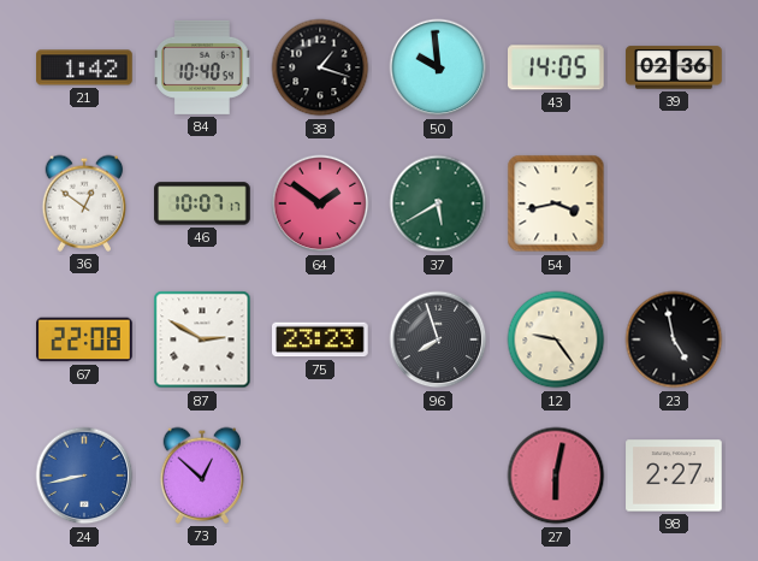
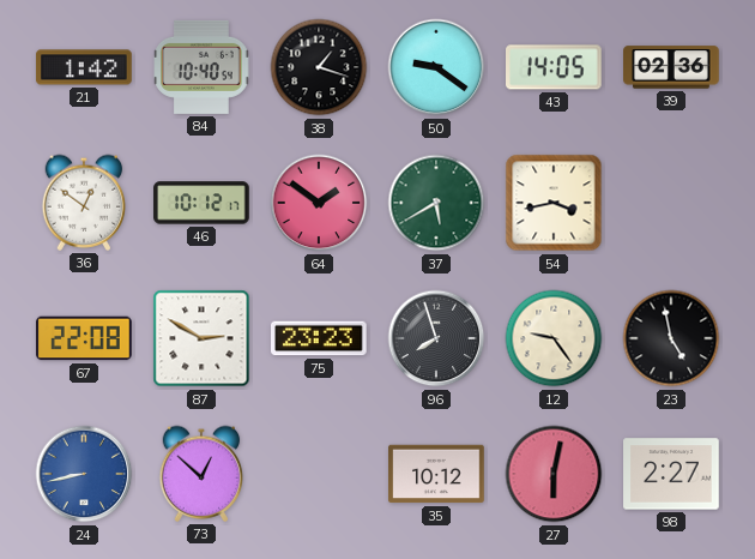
50: 9:59 -> 9:21 (436, 67)
46: 10:07 -> 10:12 (201, 203)
35: none -> 10:12 (436, 474)
